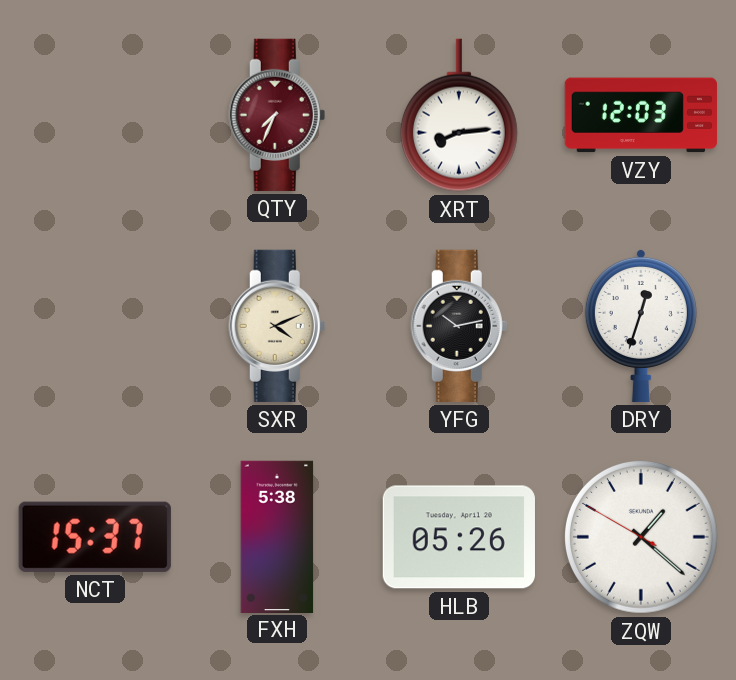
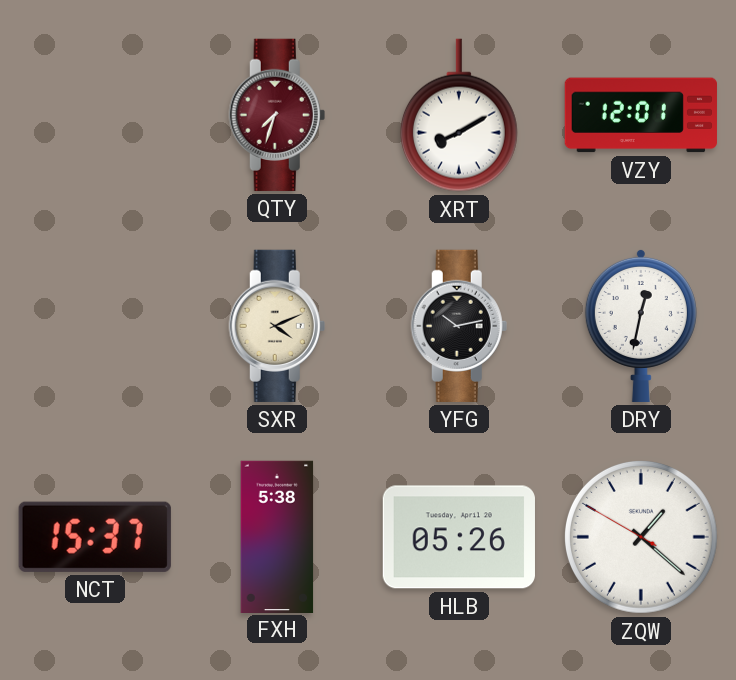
QTY: 7:34 -> 7:33 (277, 115)
XRT: 8:14 -> 8:10 (459, 115)
VZY: 12:03 -> 12:01 (641, 115)
DRY: 12:33 -> 12:32 (641, 325)
